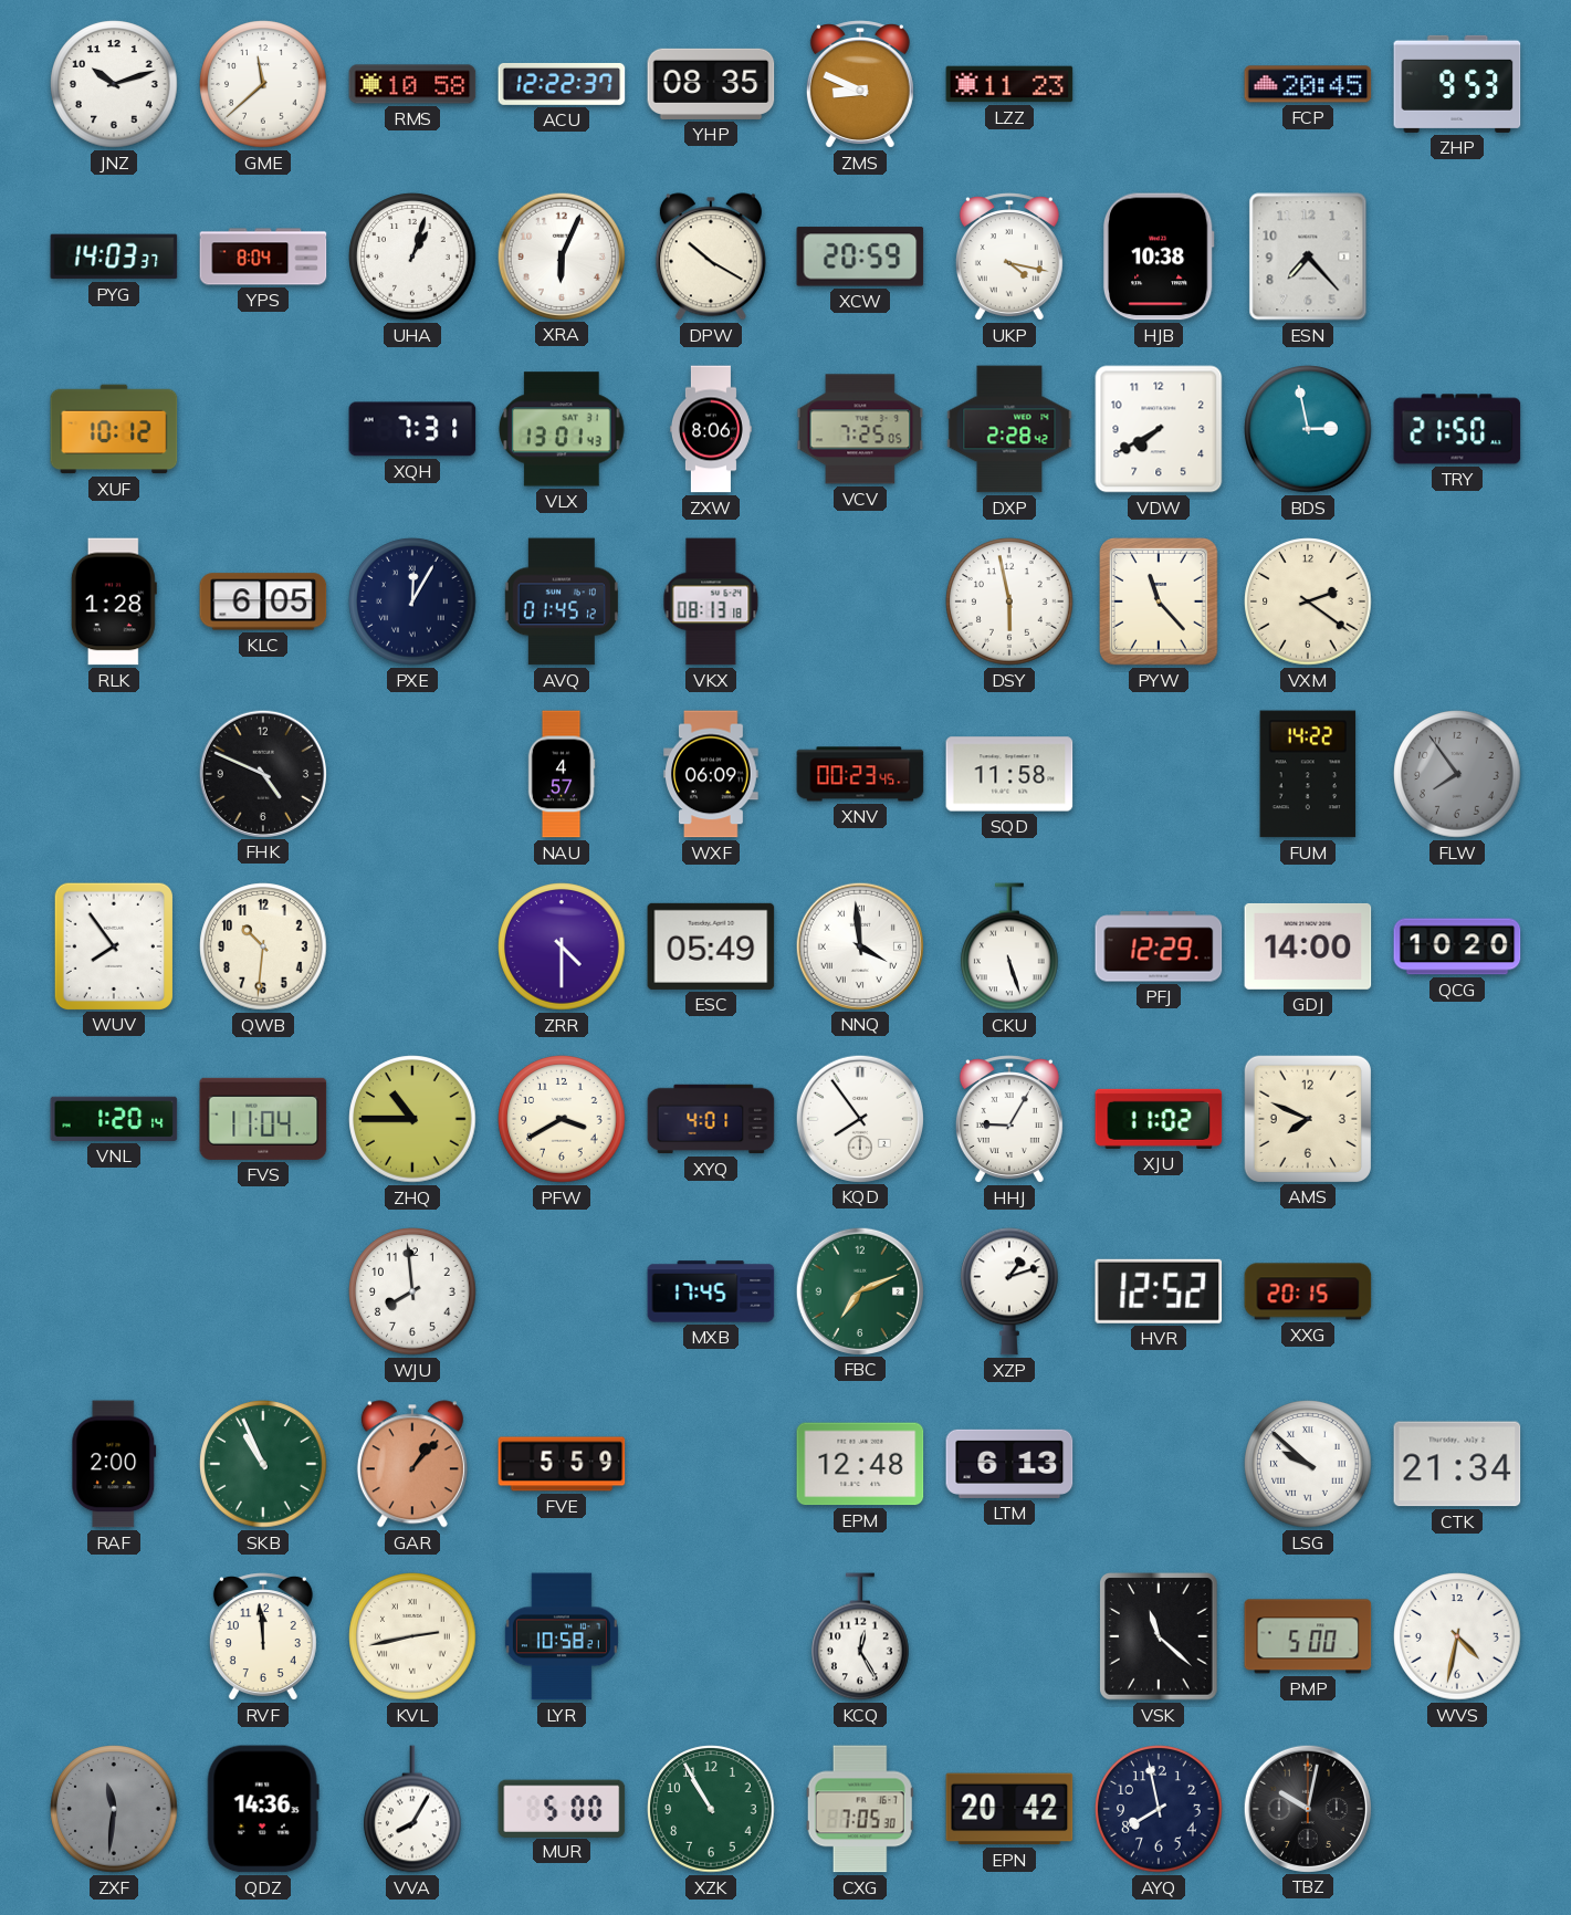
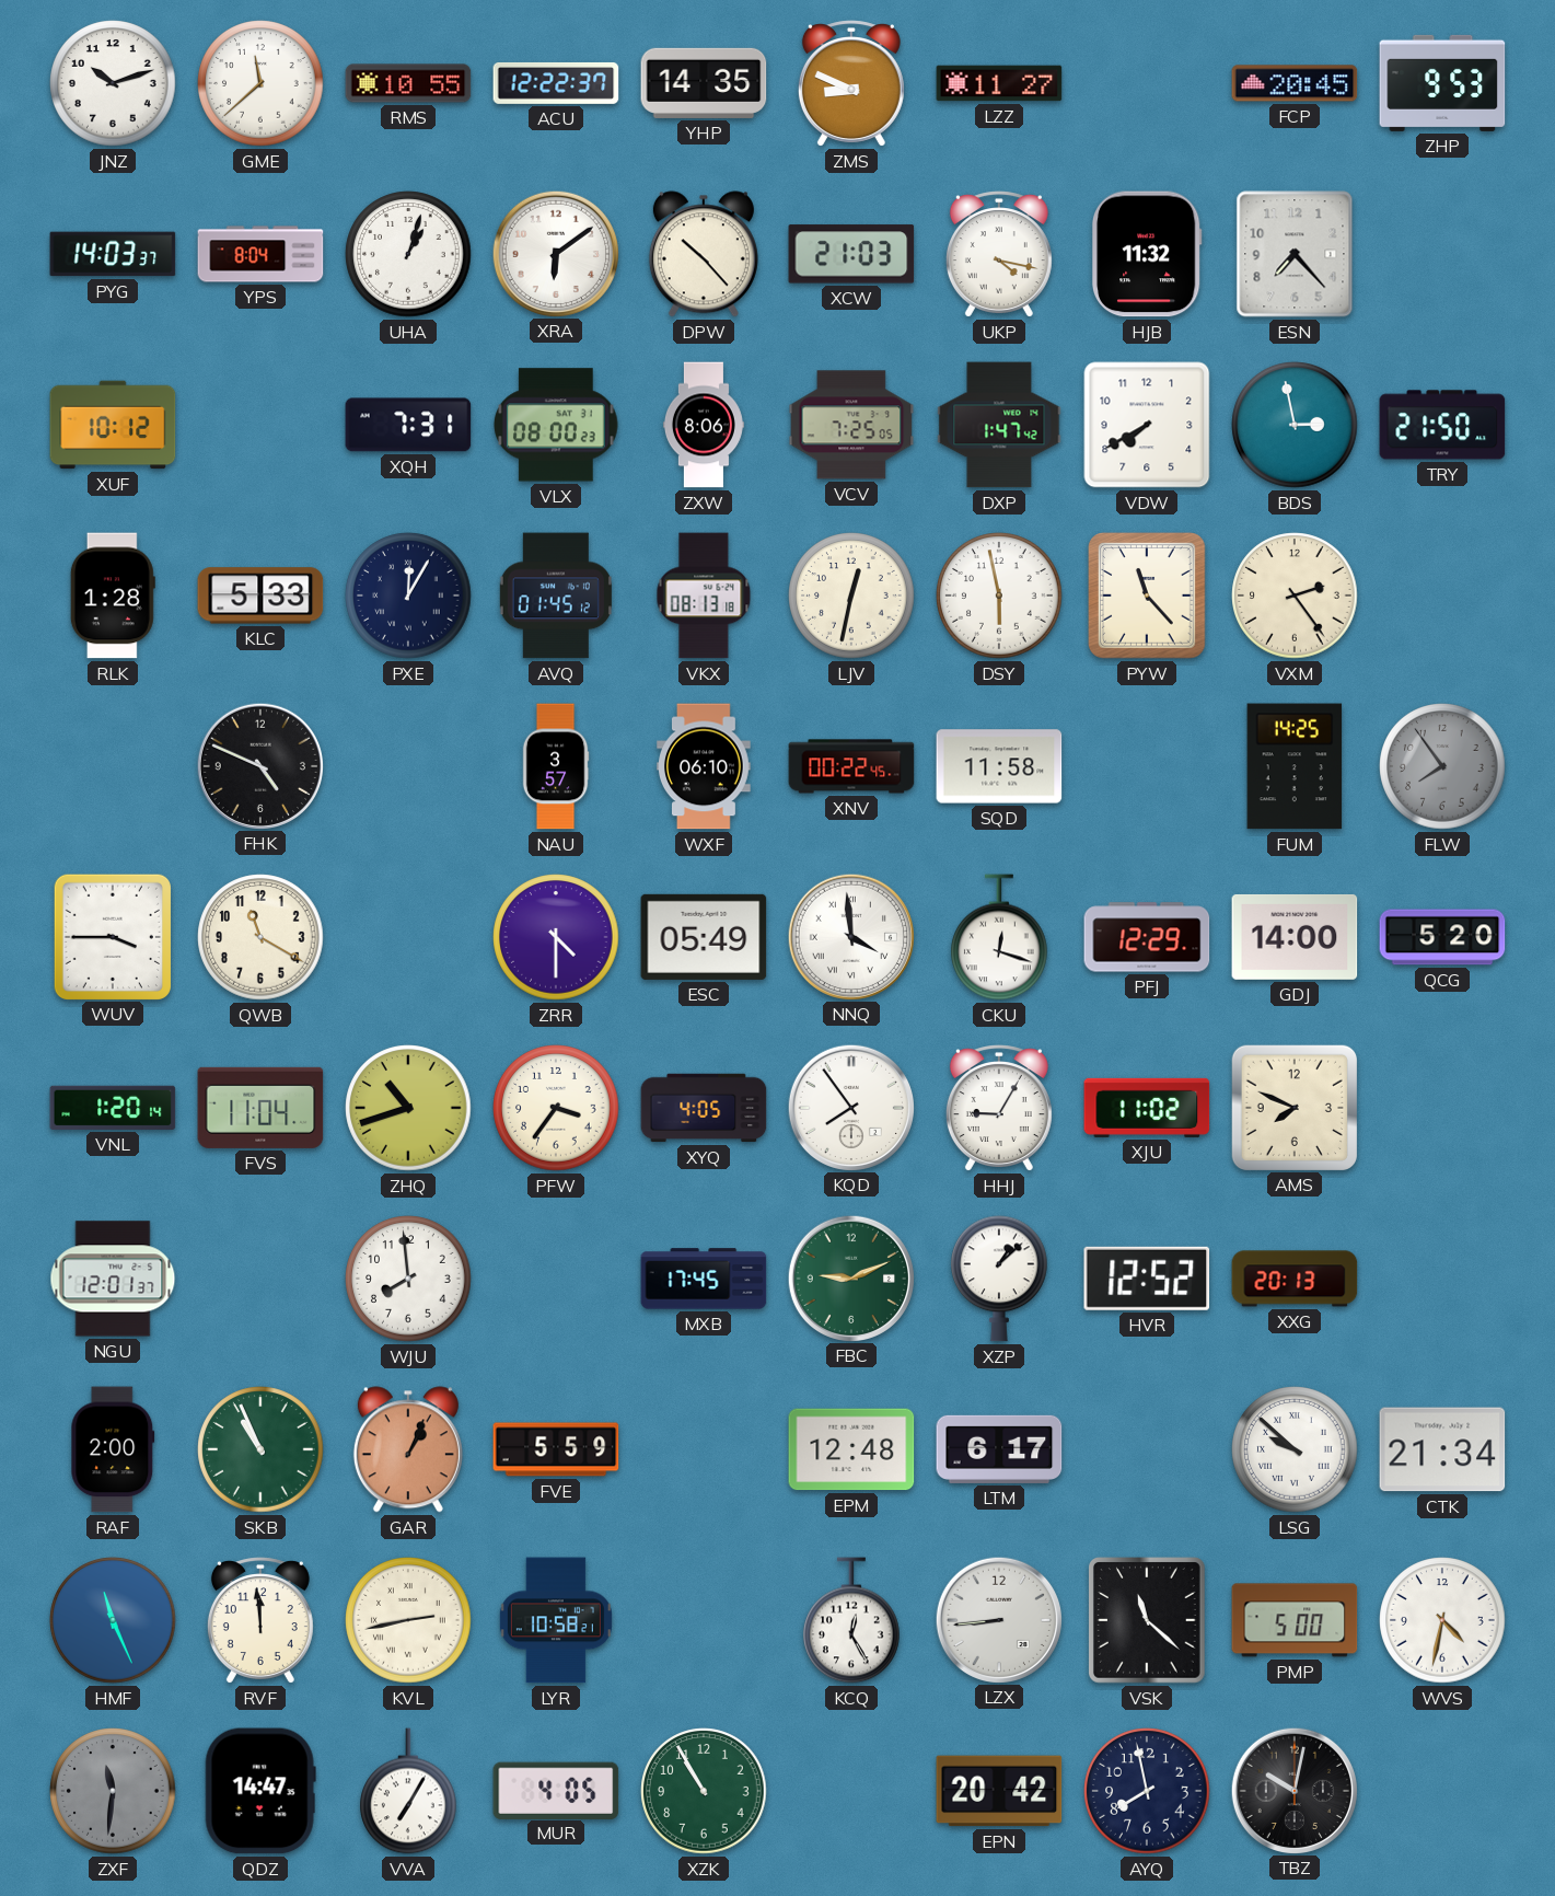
RMS: 10:58 -> 10:55 (408, 83)
YHP: 08:35 -> 14:35 (704, 83)
LZZ: 11:23 -> 11:27 (999, 83)
XRA: 6:04 -> 6:09 (555, 253)
DPW: 10:20 -> 10:23 (704, 254)
XCW: 20:59 -> 21:03 (851, 254)
HJB: 10:38 -> 11:32 (1147, 254)
VLX: 13:01 -> 08:00 (556, 425)
DXP: 2:28 -> 1:47 (999, 425)
KLC: 6:05 -> 5:33 (260, 596)
LJV: none -> 12:32 (851, 596)
VXM: 2:21 -> 2:24 (1295, 596)
NAU: 4:57 -> 3:57 (556, 766)
WXF: 06:09 -> 06:10 (704, 766)
XNV: 00:23 -> 00:22 (851, 766)
FUM: 14:22 -> 14:25 (1295, 766)
WUV: 7:54 -> 3:45 (113, 936)
QWB: 10:31 -> 11:20 (260, 937)
CKU: 5:27 -> 12:18 (1000, 937)
QCG: 10:20 -> 5:20 (1442, 937)
ZHQ: 10:45 -> 10:42 (408, 1108)
PFW: 3:40 -> 3:36 (556, 1108)
XYQ: 4:01 -> 4:05 (704, 1108)
NGU: none -> 12:01 (113, 1279)
FBC: 7:11 -> 9:11 (850, 1278)
XZP: 1:12 -> 1:08 (1000, 1279)
XXG: 20:15 -> 20:13 (1295, 1279)
GAR: 1:07 -> 1:04 (408, 1449)
LTM: 6:13 -> 6:17 (999, 1449)
HMF: none -> 11:26 (113, 1620)
LZX: none -> 8:44 (998, 1619)
QDZ: 14:36 -> 14:47 (260, 1791)
VVA: 8:05 -> 7:05 (409, 1791)
MUR: 5:00 -> 4:05 (556, 1790)
CXG: 7:05 -> none (860, 1809)
